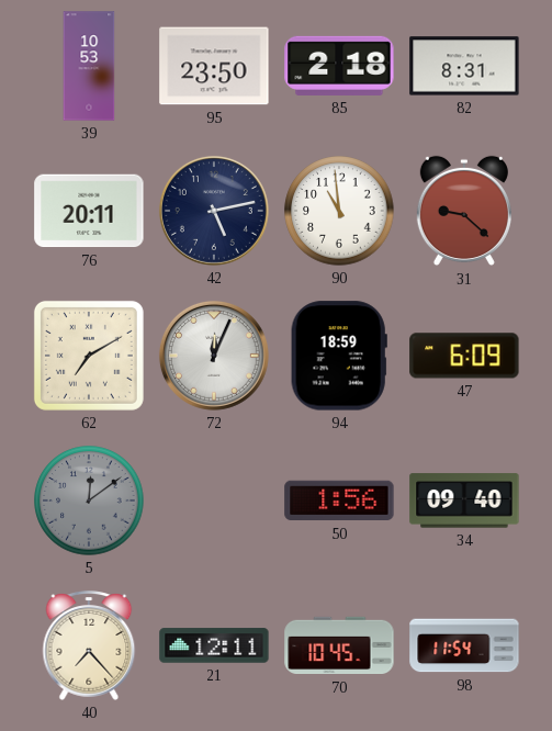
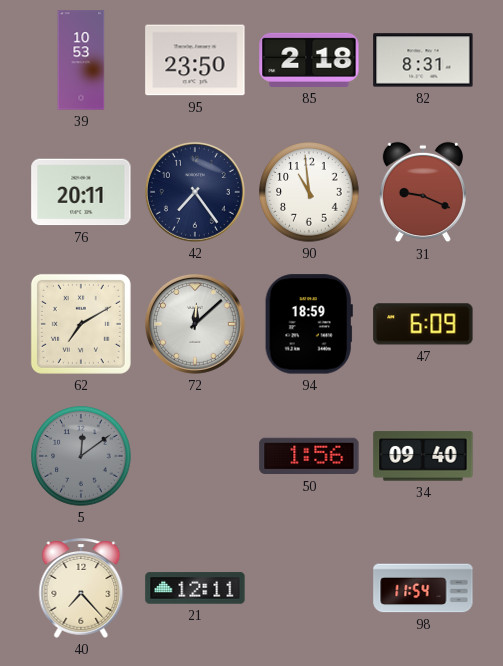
42: 5:13 -> 7:24 (195, 192)
31: 9:22 -> 9:19 (423, 192)
72: 12:04 -> 12:08 (195, 324)
70: 10:45 -> none (339, 645)
